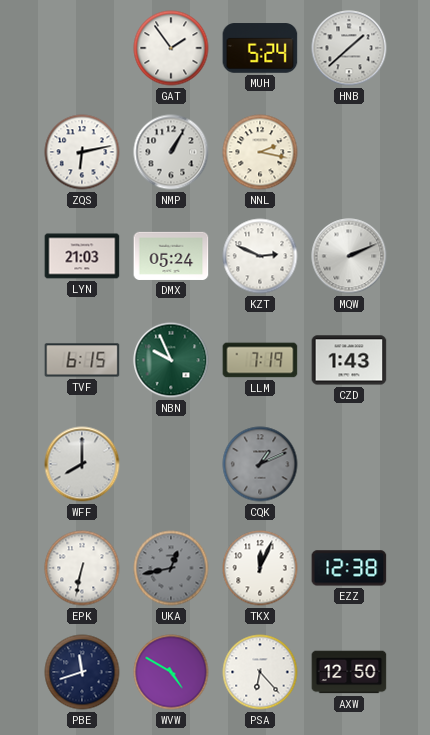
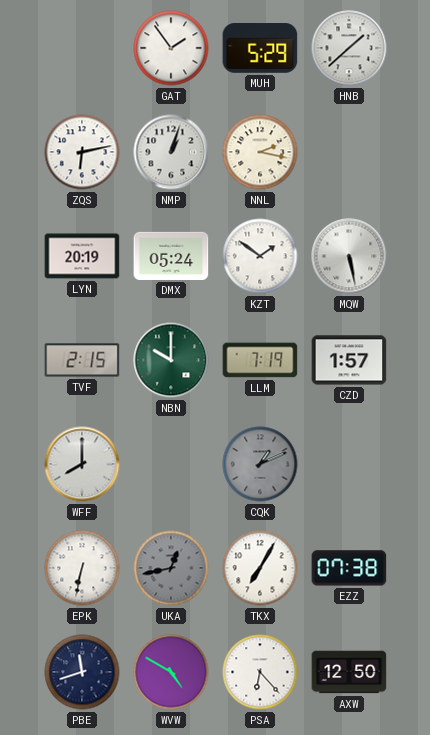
MUH: 5:24 -> 5:29 (260, 48)
NMP: 1:05 -> 1:03 (171, 152)
LYN: 21:03 -> 20:19 (82, 256)
KZT: 2:49 -> 1:51 (260, 256)
MQW: 2:11 -> 5:28 (349, 256)
TVF: 6:15 -> 2:15 (82, 360)
NBN: 9:56 -> 10:00 (171, 360)
CZD: 1:43 -> 1:57 (349, 360)
TKX: 12:04 -> 7:05 (260, 568)
EZZ: 12:38 -> 07:38 (349, 568)
